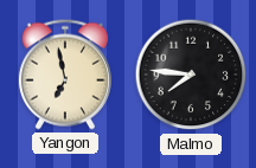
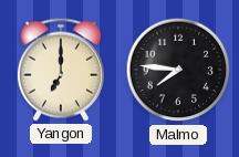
Yangon: 6:58 -> 7:00 (61, 70)
